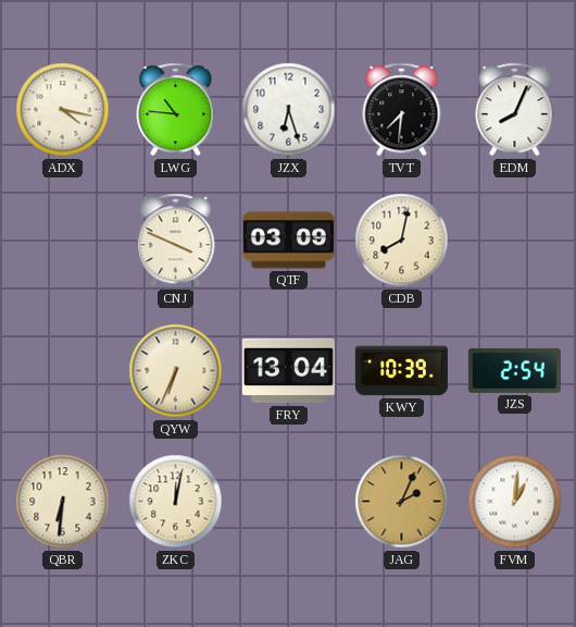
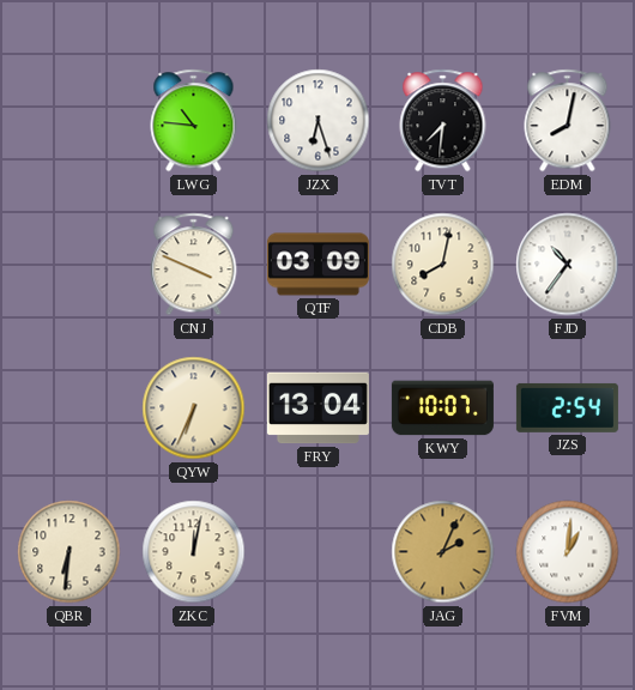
ADX: 4:17 -> none (63, 110)
EDM: 8:04 -> 8:02 (568, 121)
FJD: none -> 10:36 (568, 265)
KWY: 10:39 -> 10:07 (442, 408)
